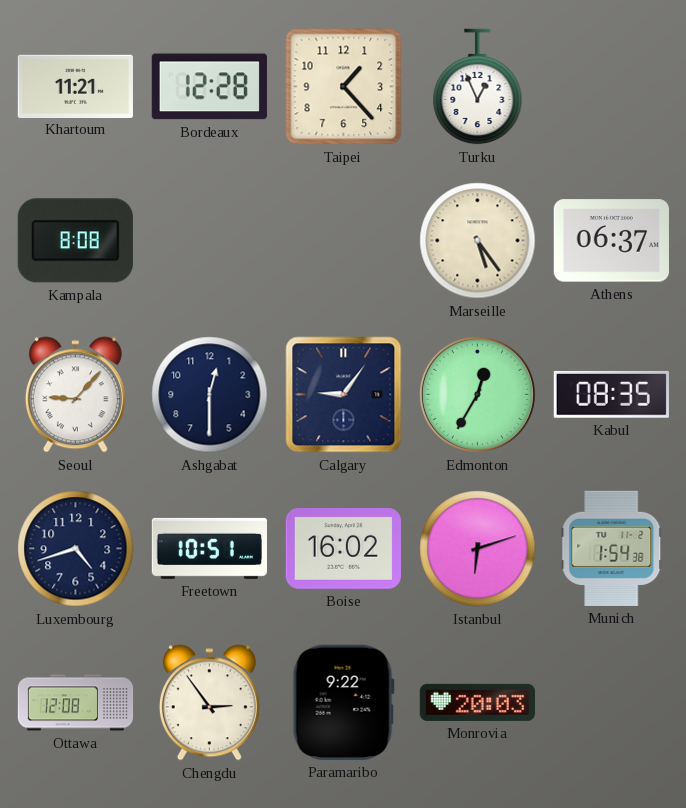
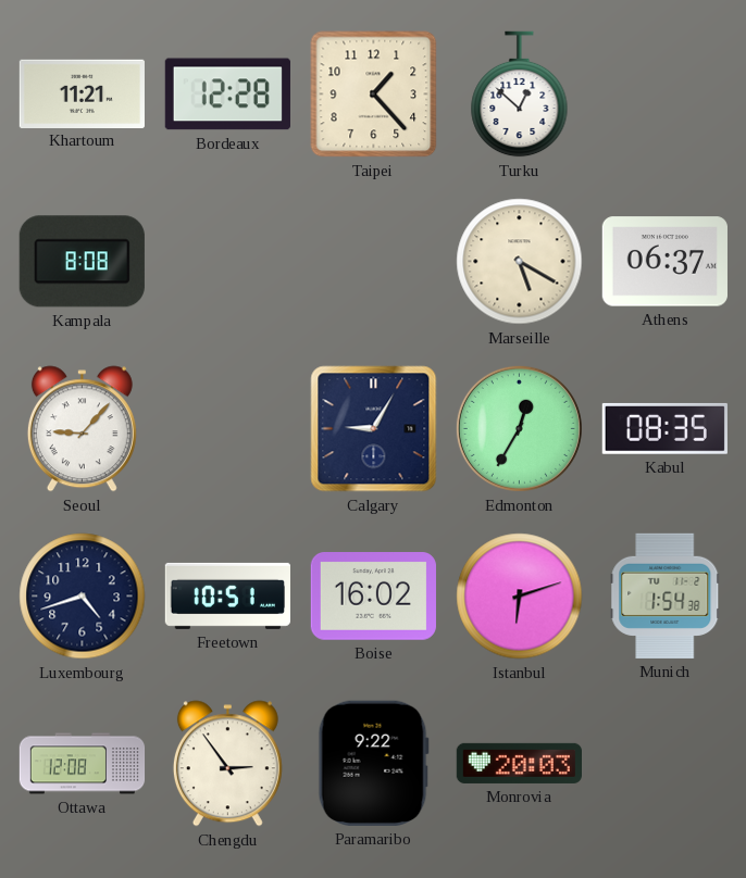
Turku: 12:56 -> 12:52 (520, 95)
Marseille: 5:24 -> 5:20 (520, 262)
Ashgabat: 12:30 -> none (210, 395)
Calgary: 9:06 -> 9:05 (374, 429)
